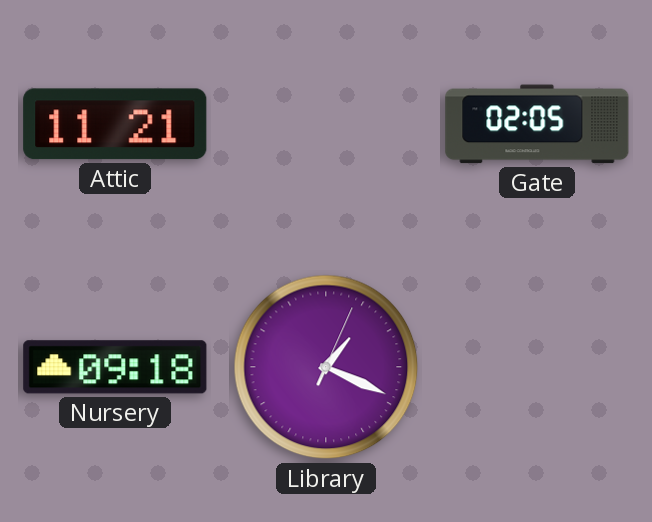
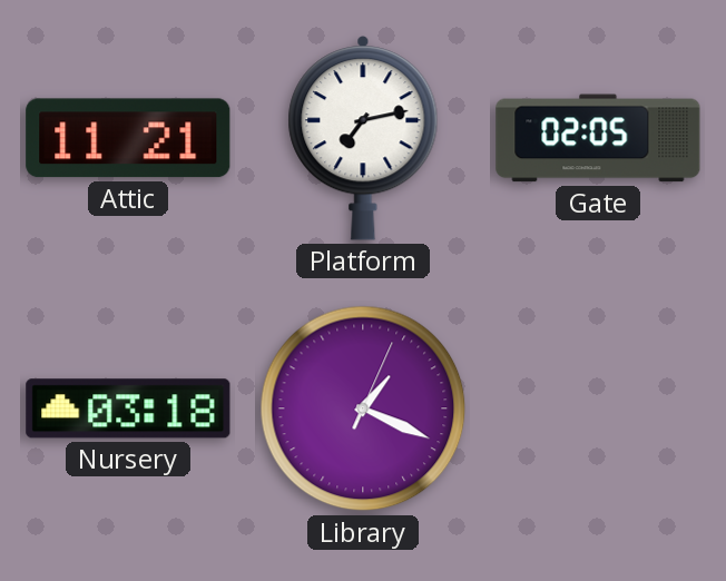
Platform: none -> 7:13 (363, 138)
Nursery: 09:18 -> 03:18 (128, 408)
